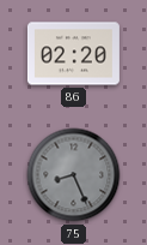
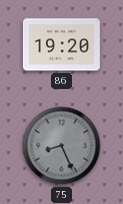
86: 02:20 -> 19:20 (61, 45)
